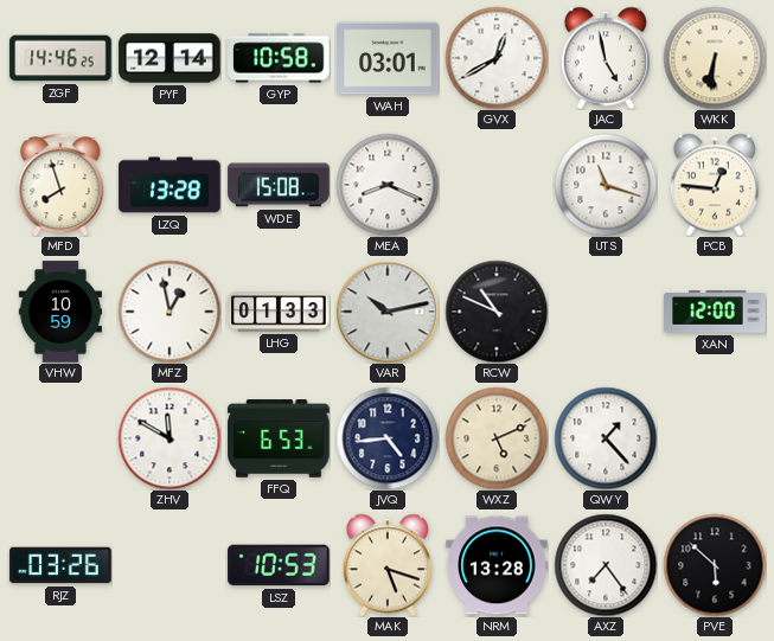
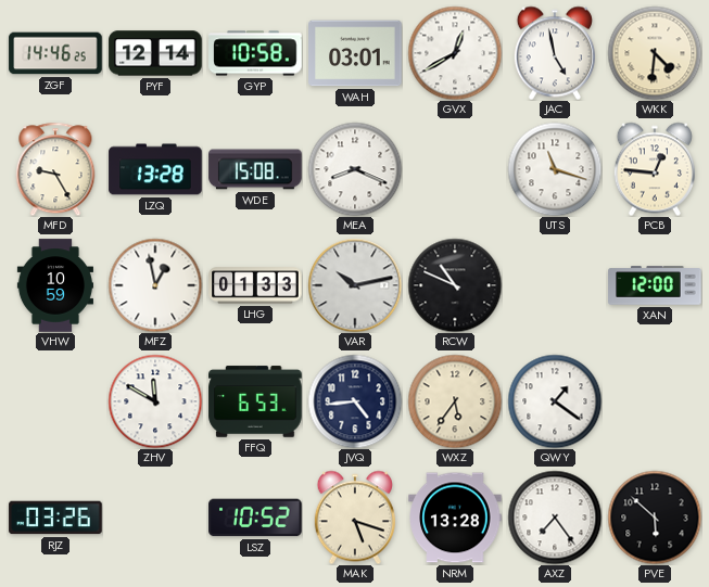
WKK: 6:31 -> 4:31 (655, 53)
MFD: 7:57 -> 9:25 (55, 169)
WXZ: 5:11 -> 5:36 (455, 401)
QWY: 1:23 -> 1:21 (555, 401)
LSZ: 10:53 -> 10:52 (255, 518)
